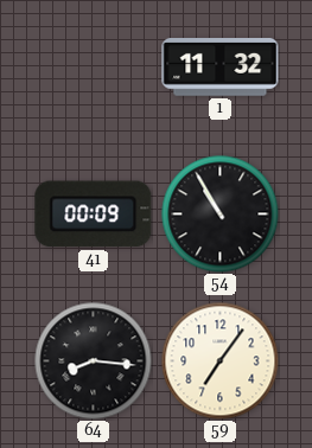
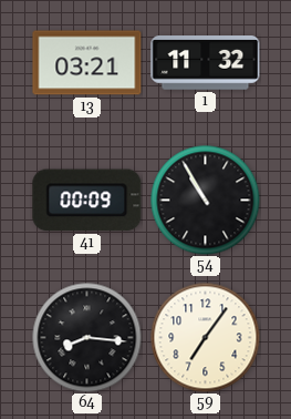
13: none -> 03:21 (87, 63)
